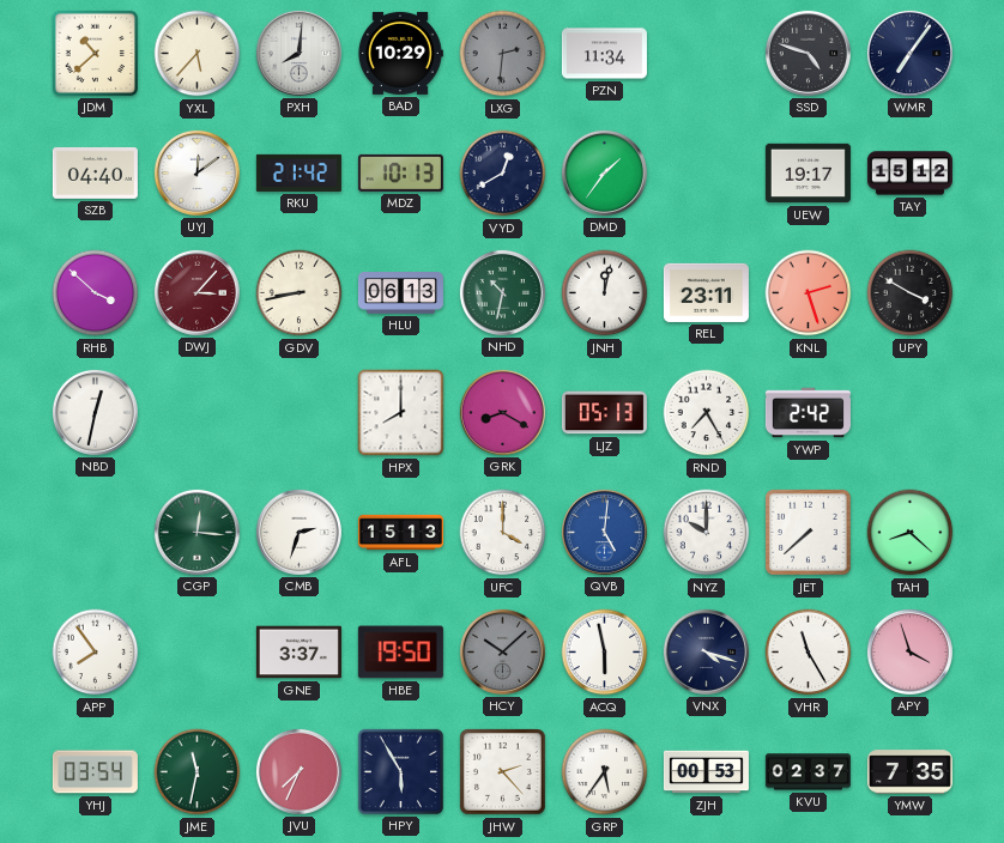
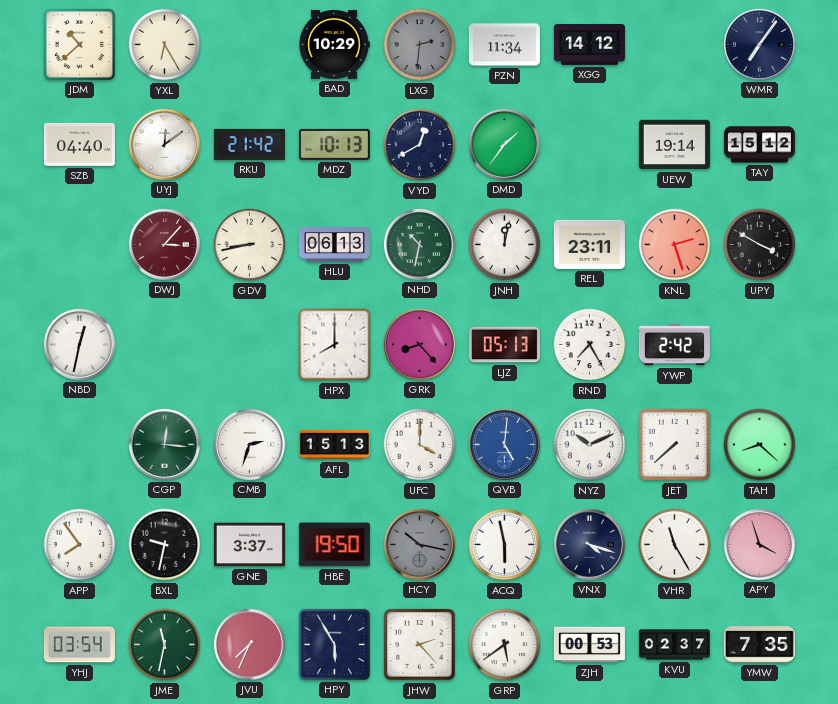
YXL: 5:37 -> 6:25 (165, 45)
PXH: 8:01 -> none (298, 53)
XGG: none -> 14:12 (589, 44)
SSD: 4:48 -> none (808, 53)
UEW: 19:17 -> 19:14 (674, 145)
RHB: 3:52 -> none (96, 293)
GRK: 8:20 -> 8:23 (419, 344)
NYZ: 10:00 -> 10:11 (590, 445)
BXL: none -> 9:32 (165, 545)
HCY: 10:08 -> 10:17 (419, 544)
GRP: 5:36 -> 5:39 (505, 645)
